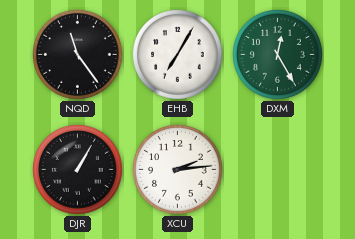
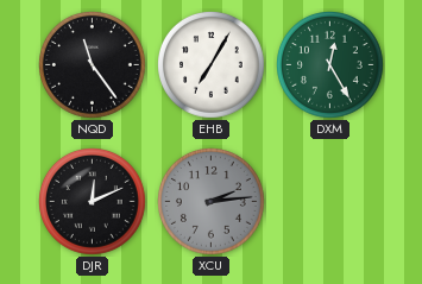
DJR: 1:05 -> 12:11 (93, 202)
XCU dial: white -> grey (212, 202)
